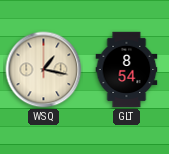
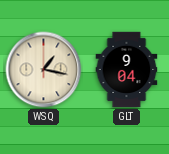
GLT: 8:54 -> 9:04 (127, 70)
